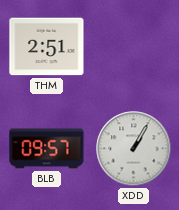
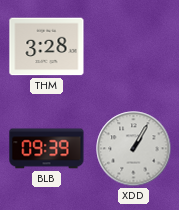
THM: 2:51 -> 3:28 (47, 47)
BLB: 09:57 -> 09:39 (47, 149)
